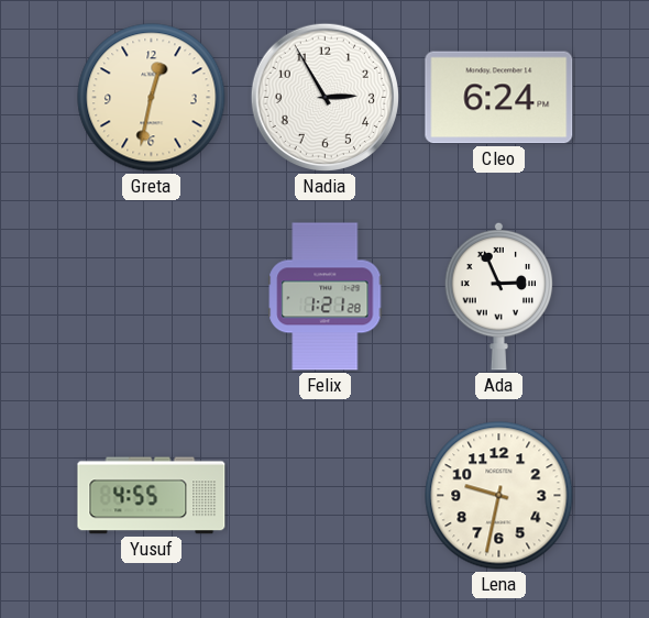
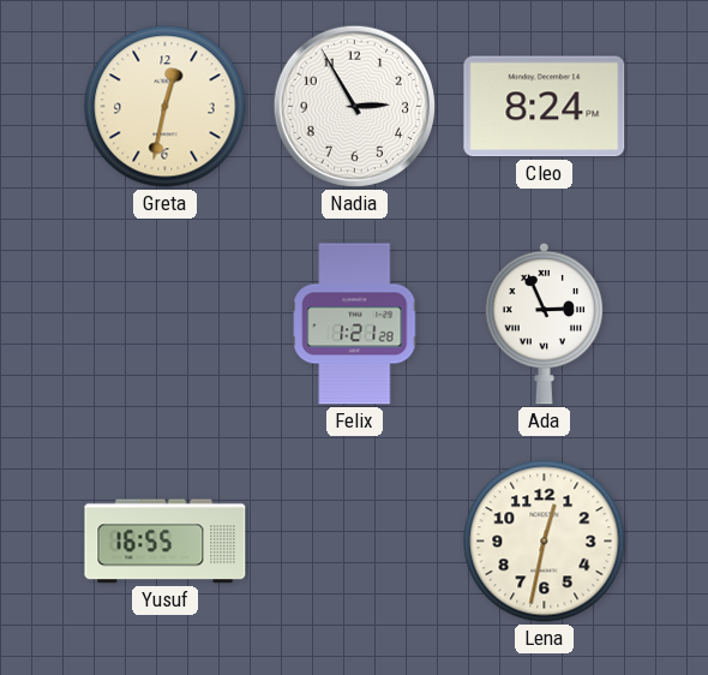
Cleo: 6:24 -> 8:24 (545, 107)
Yusuf: 4:55 -> 16:55 (166, 542)
Lena: 9:32 -> 12:32 (545, 542)
